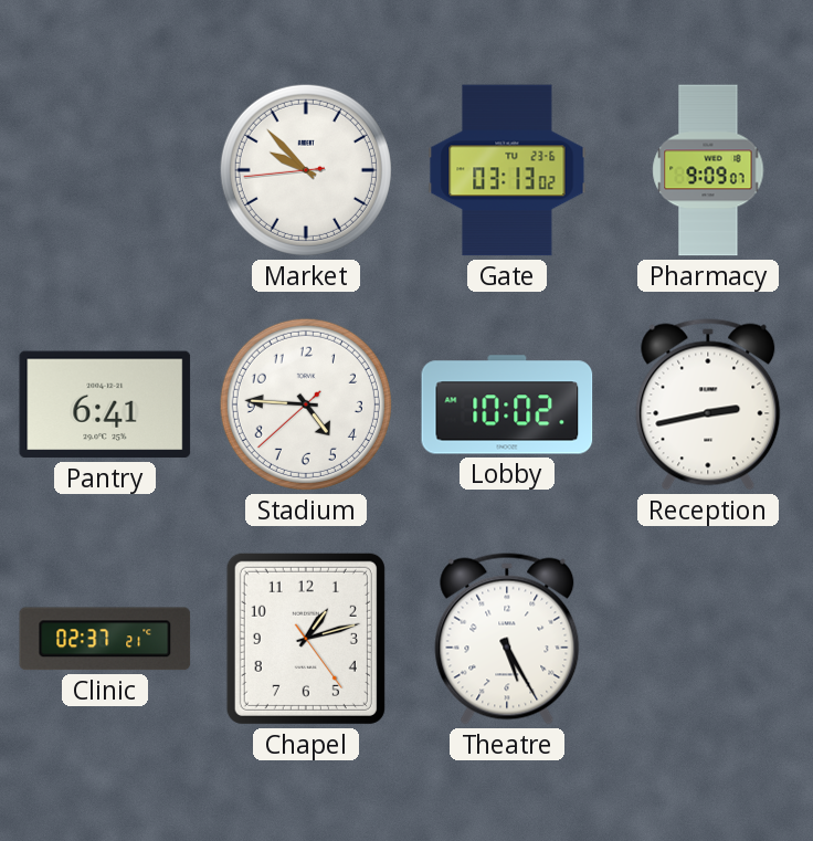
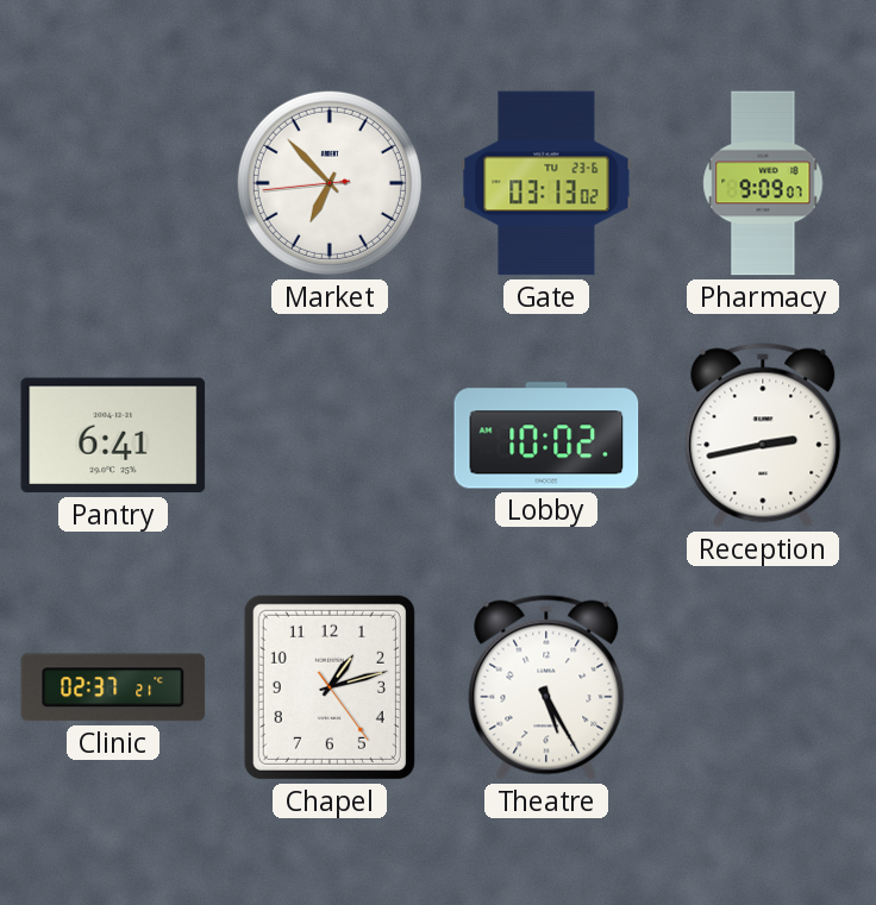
Market: 9:52 -> 6:52 (330, 183)
Stadium: 4:45 -> none (306, 404)
